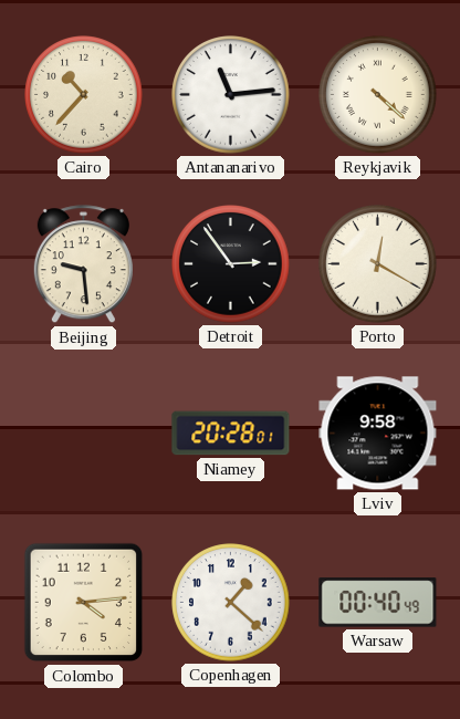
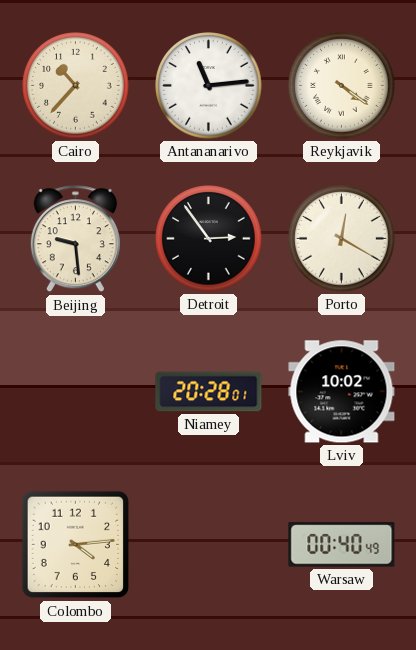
Reykjavik: 4:22 -> 4:21 (342, 86)
Lviv: 9:58 -> 10:02 (342, 392)
Copenhagen: 1:22 -> none (231, 603)
